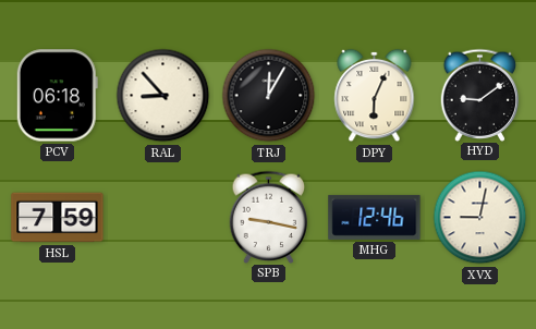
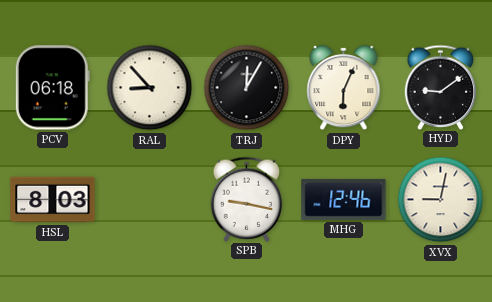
HSL: 7:59 -> 8:03 (53, 200)
